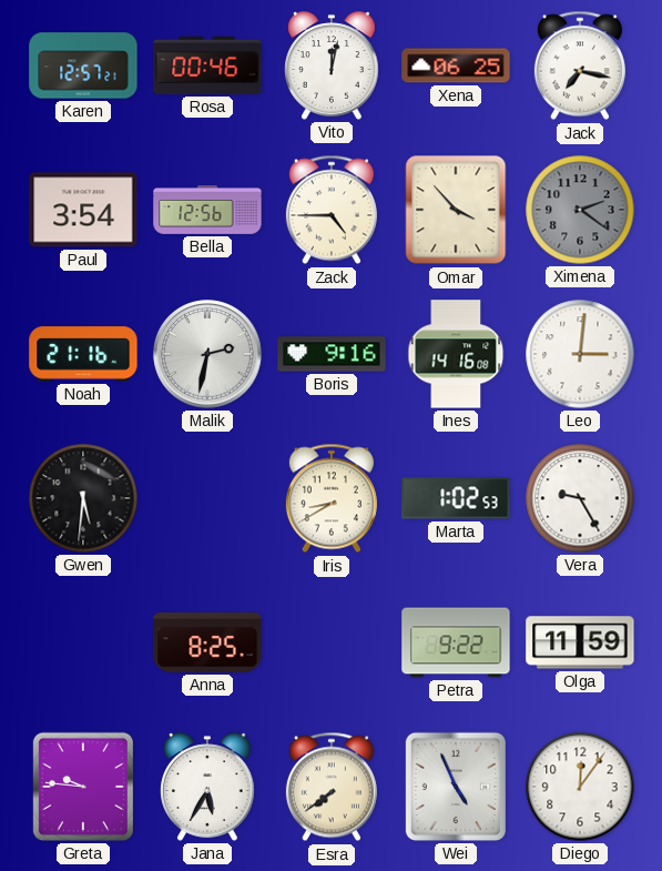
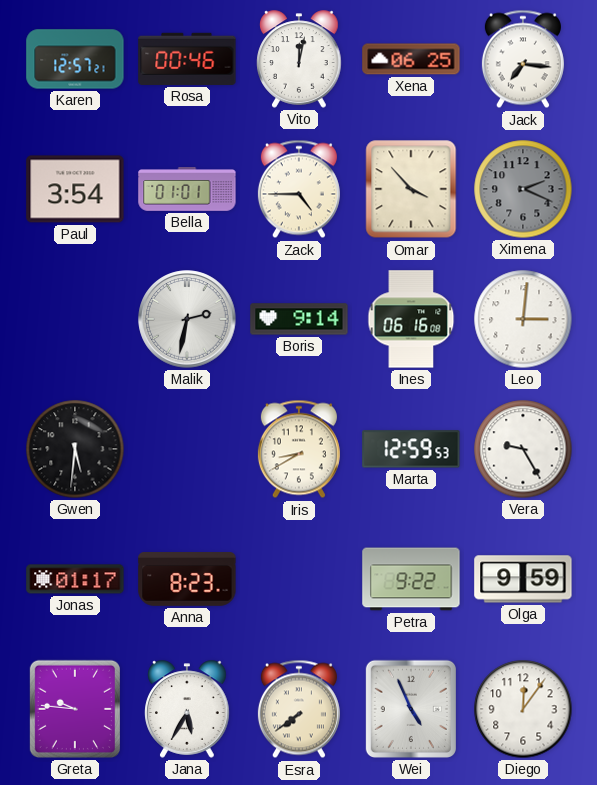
Jack: 7:17 -> 7:16 (523, 59)
Bella: 12:56 -> 01:01 (187, 190)
Ximena: 2:21 -> 2:19 (523, 189)
Noah: 21:16 -> none (83, 354)
Boris: 9:16 -> 9:14 (299, 319)
Ines: 14:16 -> 06:16 (411, 319)
Marta: 1:02 -> 12:59 (411, 449)
Jonas: none -> 01:17 (75, 579)
Anna: 8:25 -> 8:23 (187, 579)
Olga: 11:59 -> 9:59 (523, 579)
